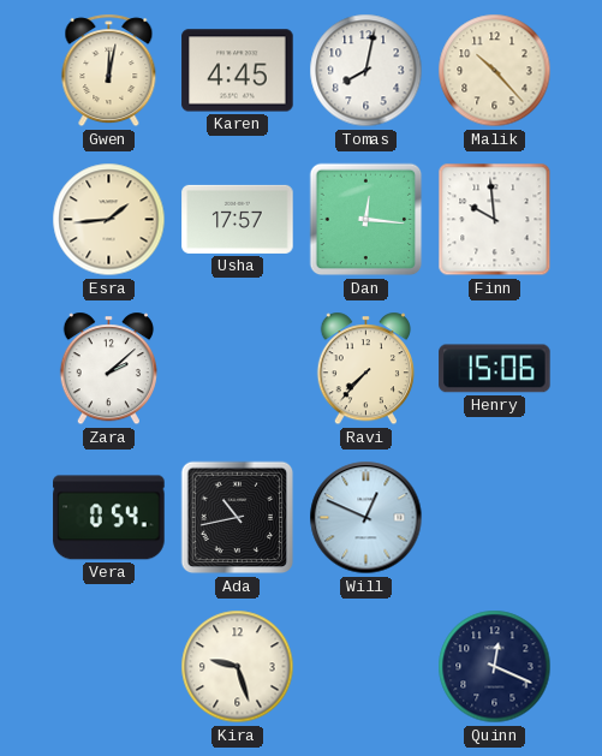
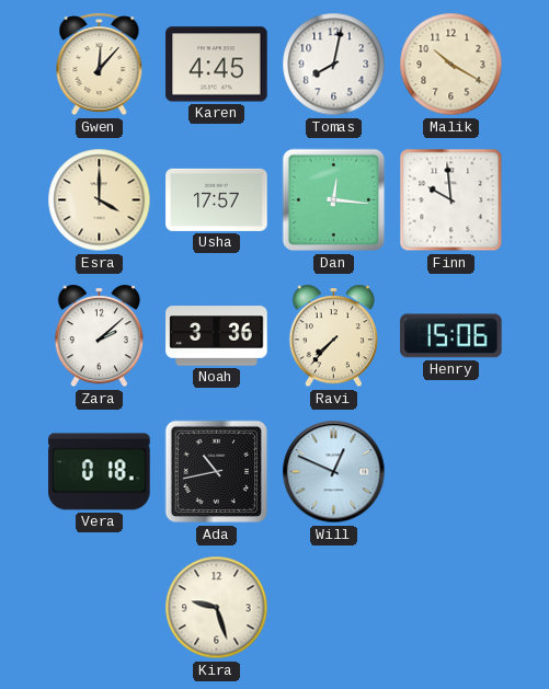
Gwen: 12:02 -> 12:07 (100, 65)
Malik: 10:23 -> 10:20 (451, 65)
Esra: 1:44 -> 4:00 (100, 200)
Noah: none -> 3:36 (217, 336)
Vera: 0:54 -> 0:18 (100, 472)
Quinn: 12:19 -> none (495, 667)
